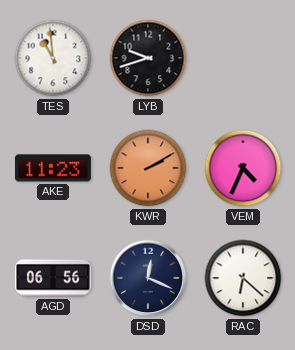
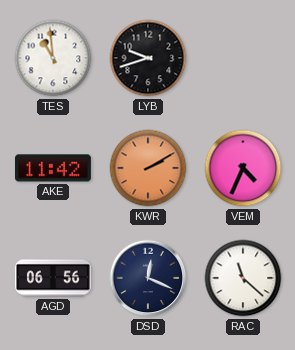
AKE: 11:23 -> 11:42 (53, 168)
RAC: 6:22 -> 11:22 (243, 278)
